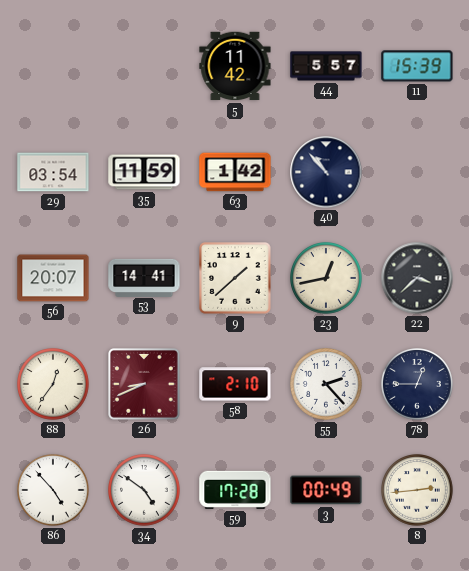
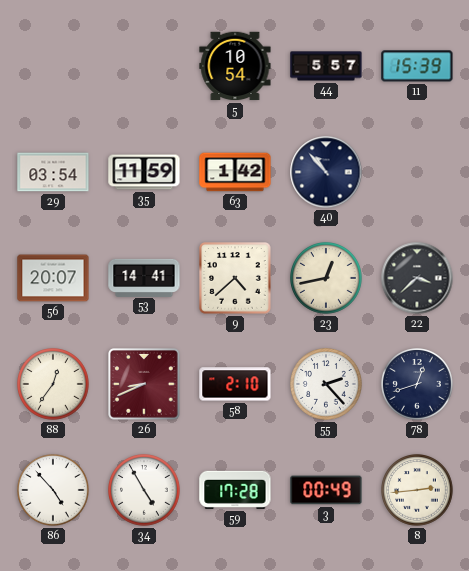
5: 11:42 -> 10:54 (235, 66)
9: 1:38 -> 4:38 (235, 278)
78: 12:45 -> 12:42 (417, 384)
34: 4:51 -> 4:55 (144, 490)
